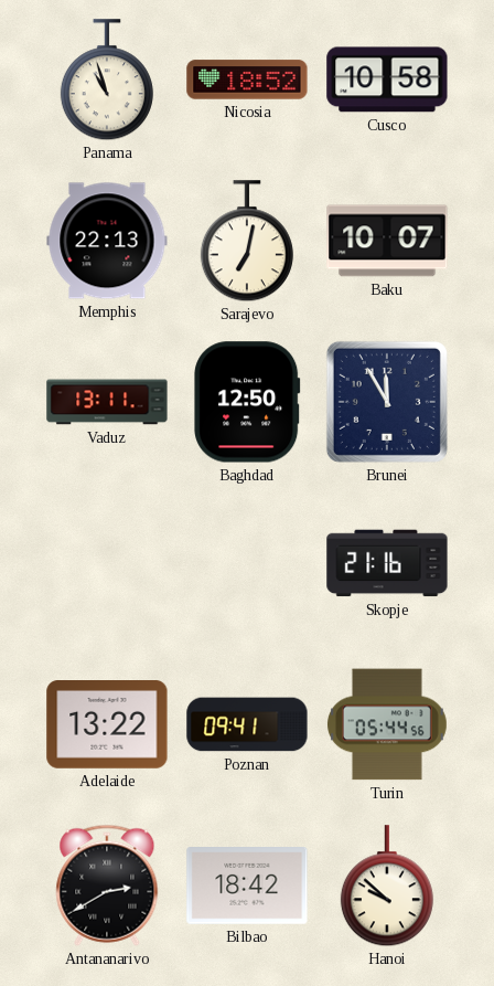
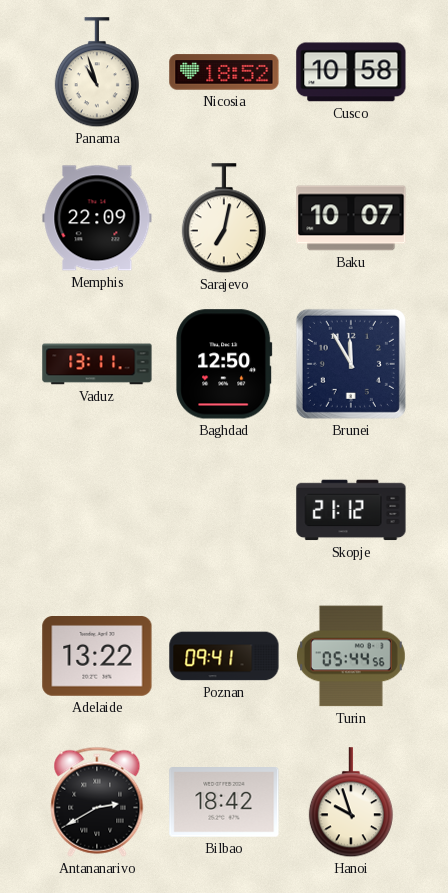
Memphis: 22:13 -> 22:09 (97, 218)
Skopje: 21:16 -> 21:12 (351, 510)
Hanoi: 9:52 -> 9:57 (351, 803)
